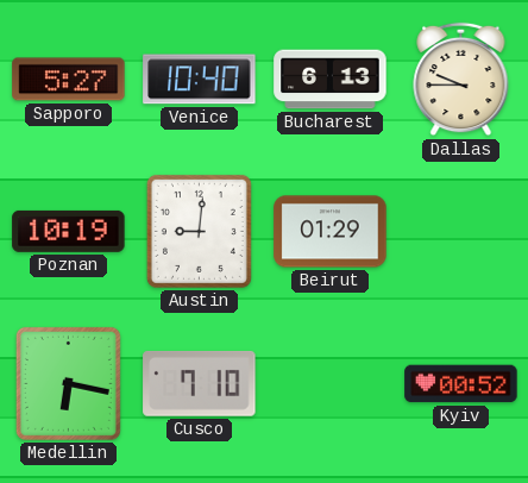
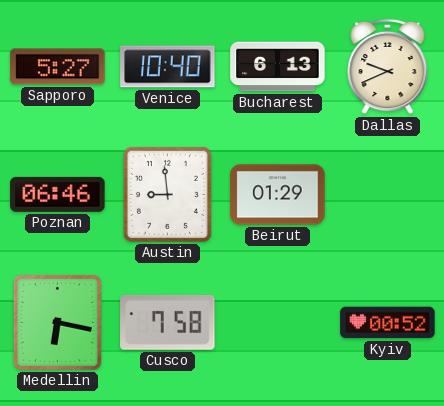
Dallas: 9:45 -> 9:41 (388, 67)
Poznan: 10:19 -> 06:46 (58, 194)
Austin: 9:01 -> 8:59 (167, 194)
Cusco: 7:10 -> 7:58 (168, 322)
